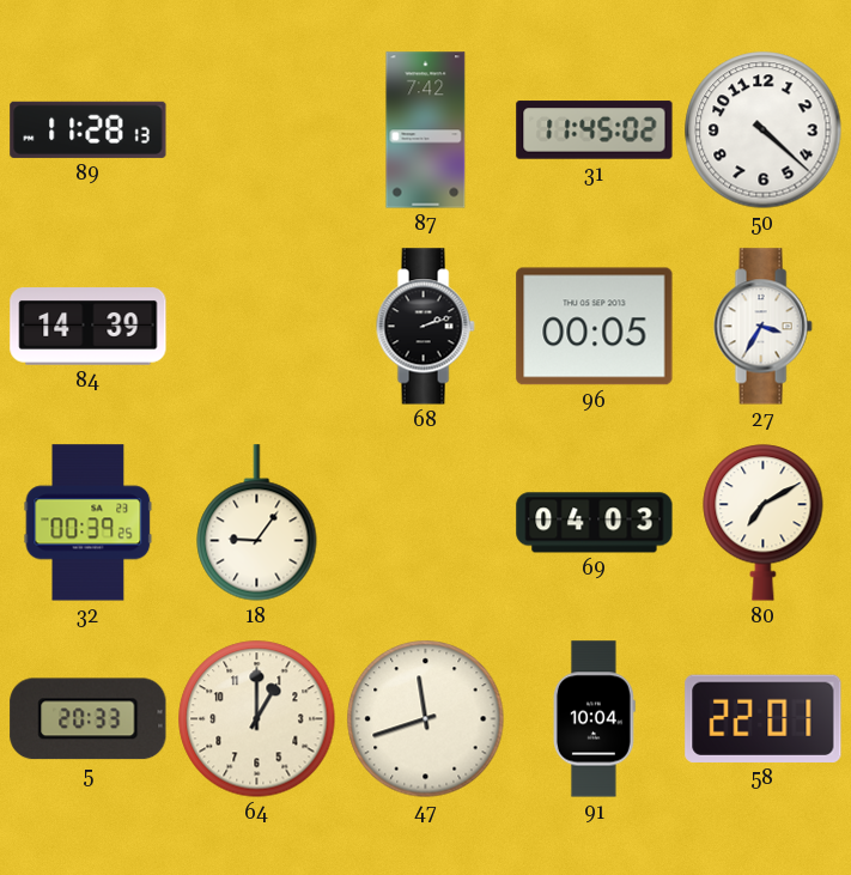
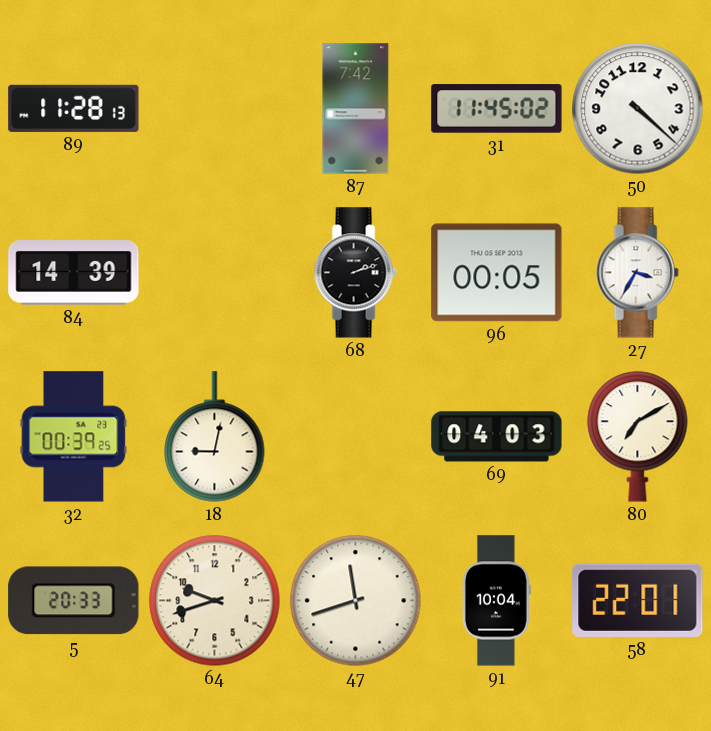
18: 9:06 -> 9:02 (215, 437)
64: 1:00 -> 9:42 (215, 601)
